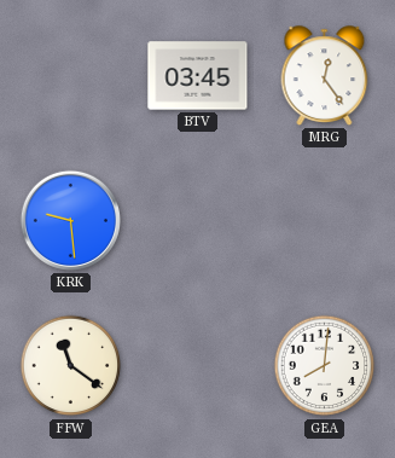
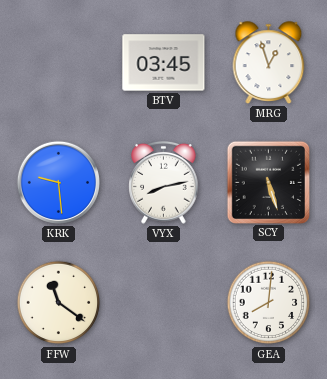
MRG: 12:24 -> 12:57 (269, 63)
VYX: none -> 8:13 (164, 183)
SCY: none -> 5:27 (268, 182)
